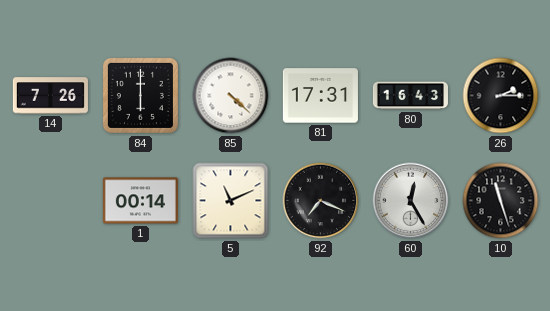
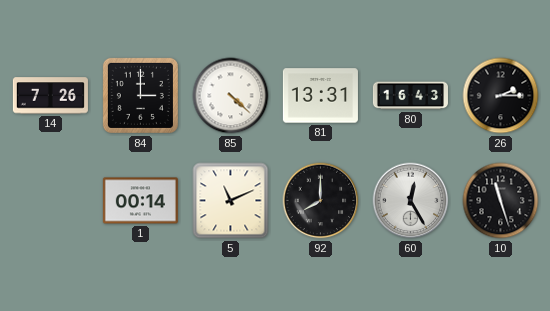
84: 6:00 -> 3:00 (140, 95)
81: 17:31 -> 13:31 (320, 96)
92: 7:19 -> 8:00 (321, 201)
